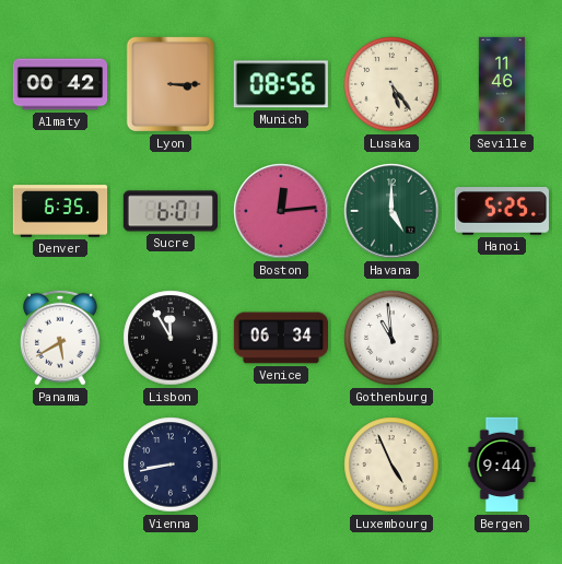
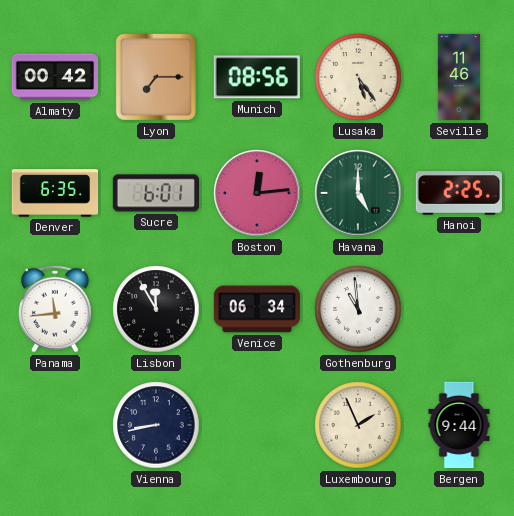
Lyon: 3:15 -> 7:15 (156, 77)
Hanoi: 5:25 -> 2:25 (459, 193)
Panama: 5:40 -> 11:44 (55, 309)
Luxembourg: 4:56 -> 1:56 (358, 425)
